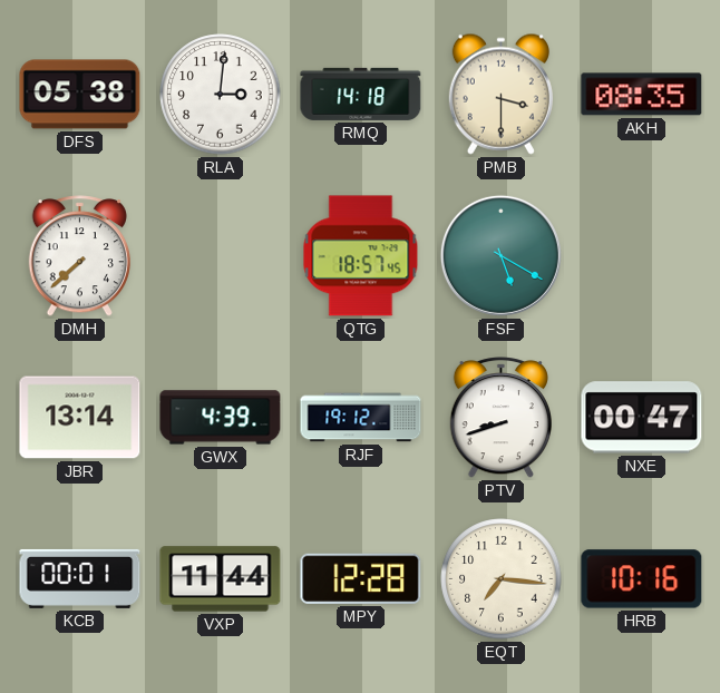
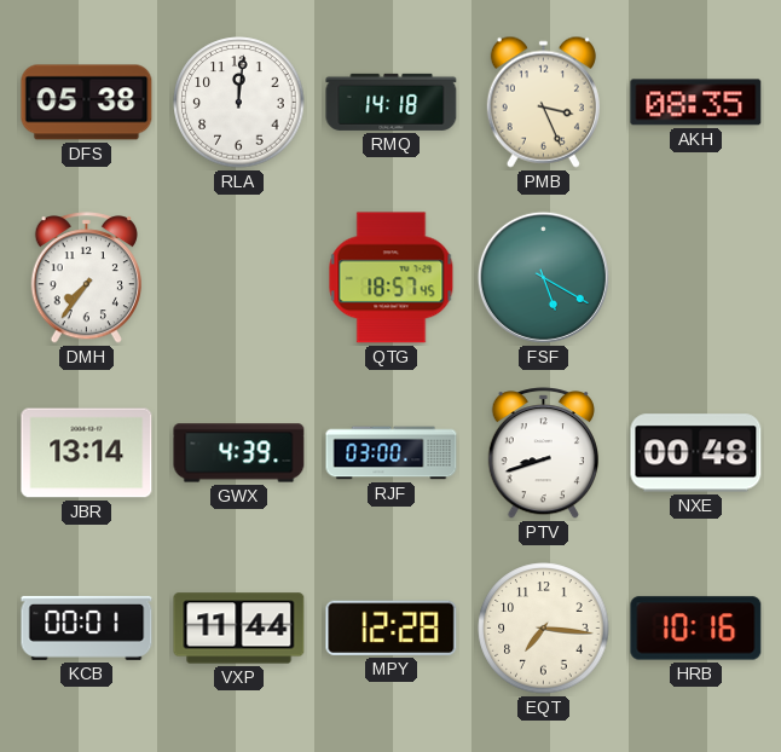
RLA: 3:01 -> 12:01 (239, 103)
PMB: 3:30 -> 3:26 (543, 102)
DMH: 7:38 -> 7:36 (86, 278)
RJF: 19:12 -> 03:00 (392, 453)
NXE: 00:47 -> 00:48 (696, 453)
